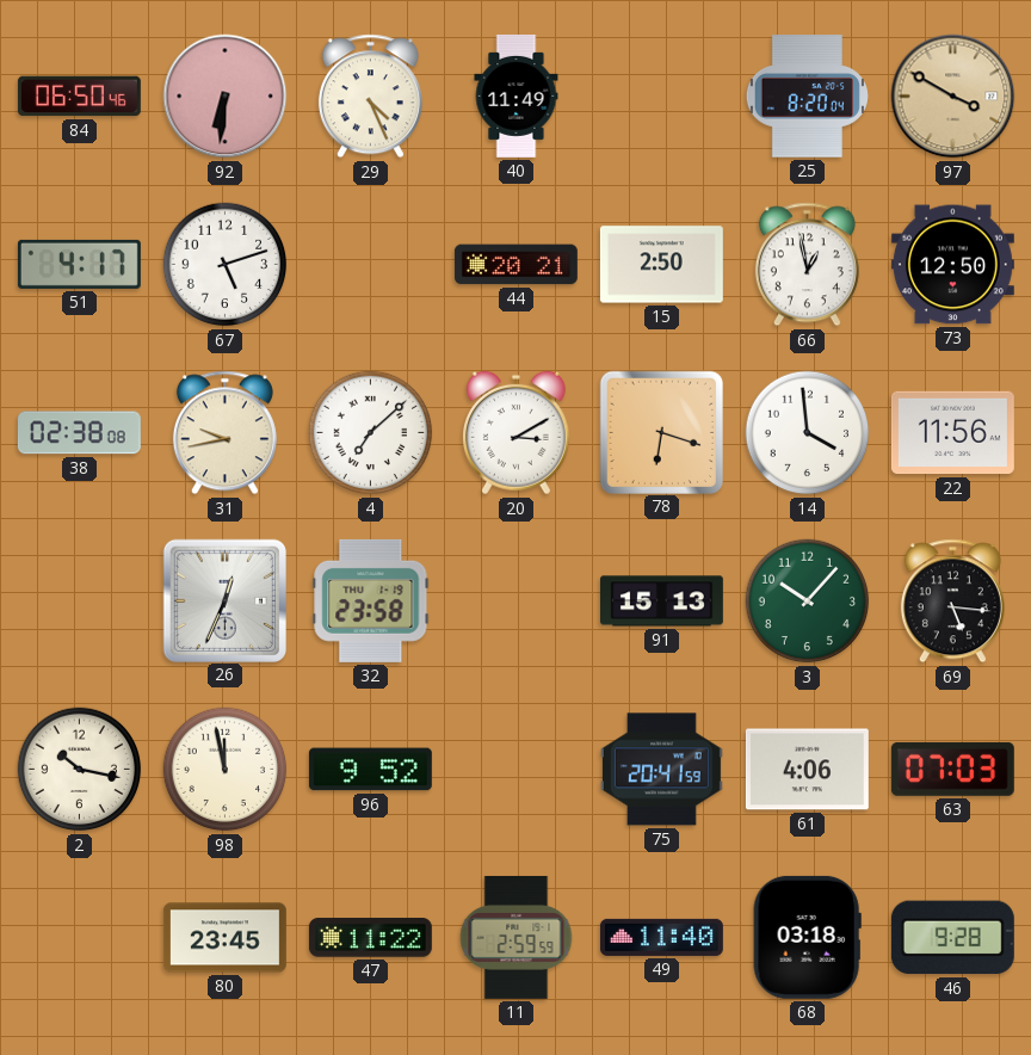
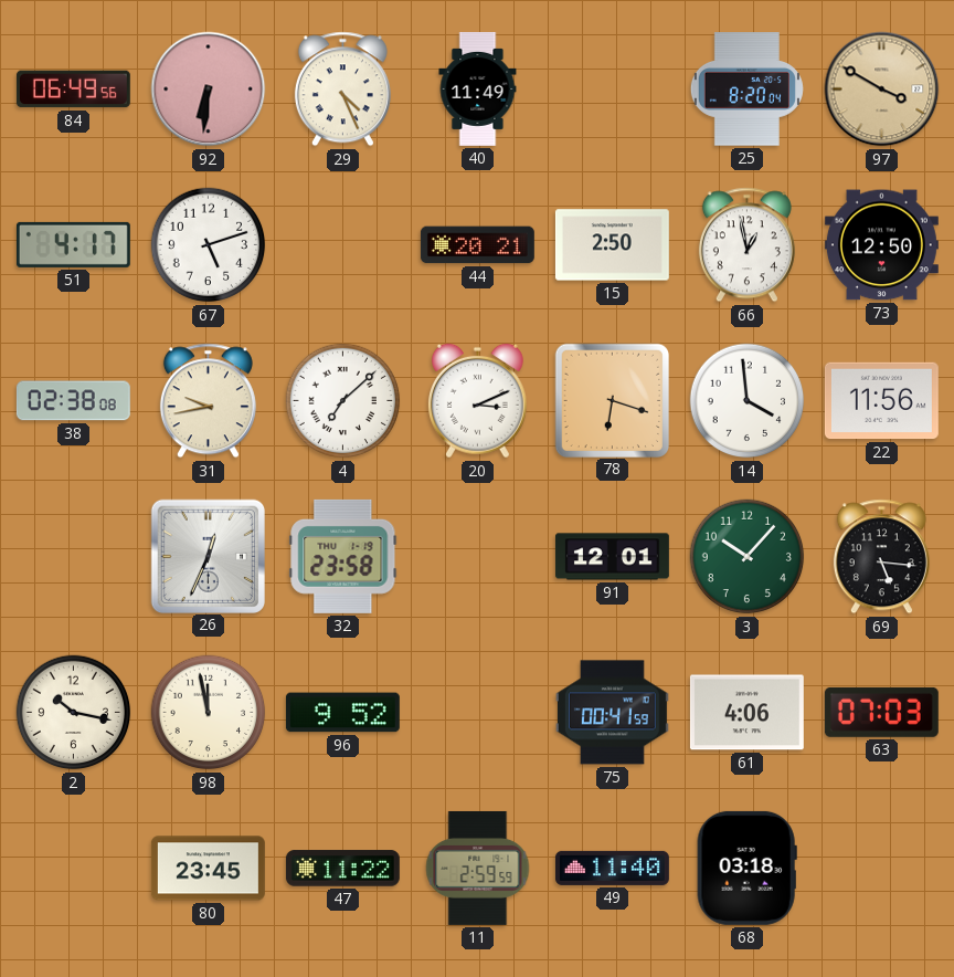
84: 06:50 -> 06:49 (73, 90)
20: 3:10 -> 3:11 (477, 401)
91: 15:13 -> 12:01 (612, 557)
75: 20:41 -> 00:41 (612, 713)
46: 9:28 -> none (952, 938)
